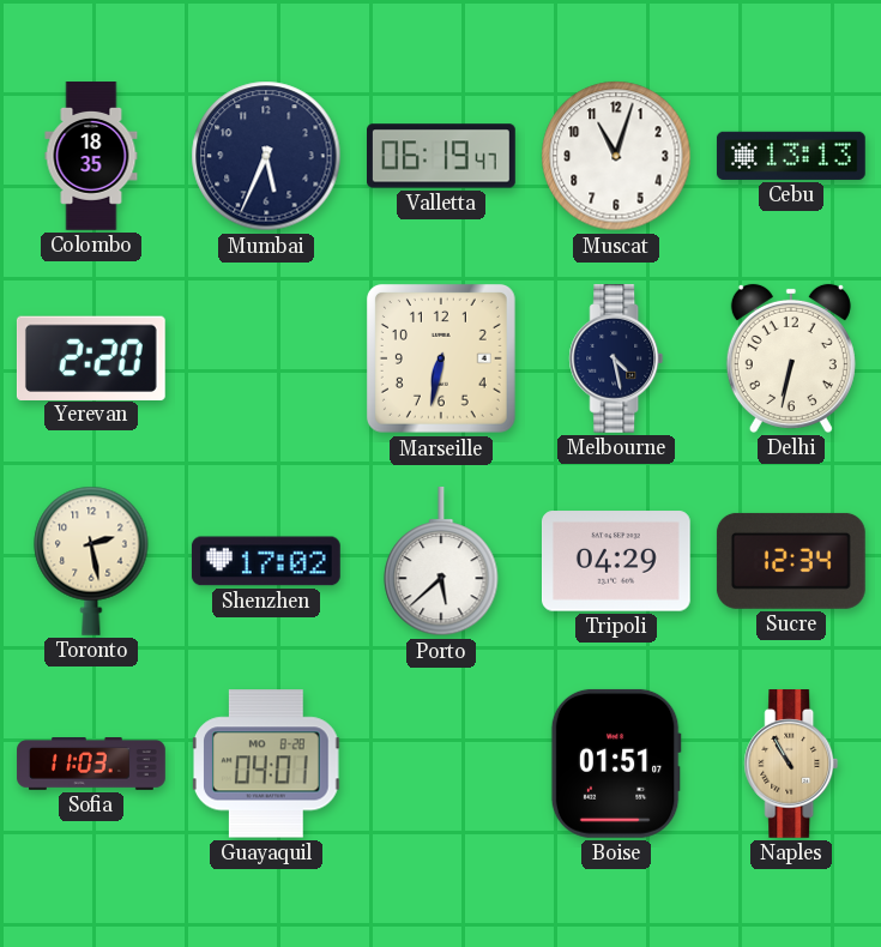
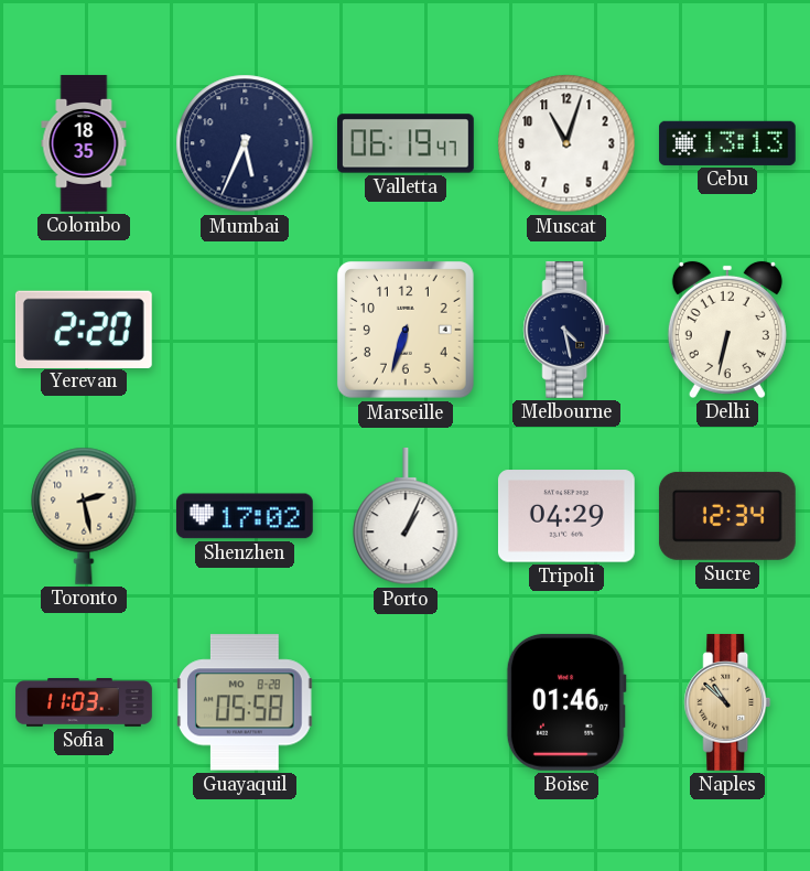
Marseille: 6:32 -> 6:33 (406, 330)
Porto: 5:38 -> 1:04 (406, 516)
Guayaquil: 04:01 -> 05:58 (245, 702)
Boise: 01:51 -> 01:46 (566, 702)
Naples: 10:55 -> 10:52 (727, 703)
